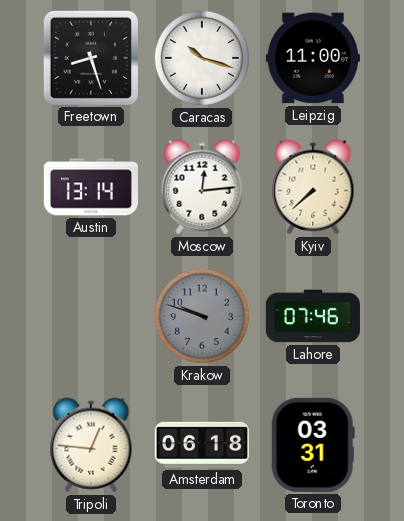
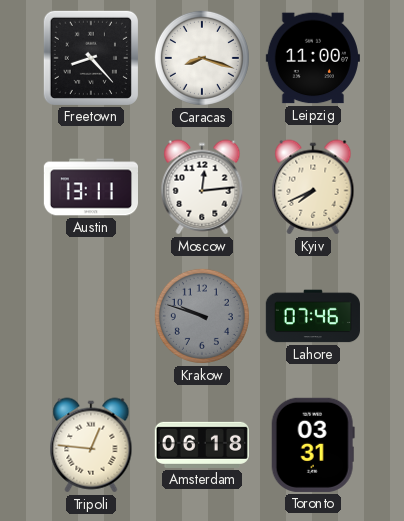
Freetown: 8:27 -> 8:23 (91, 58)
Caracas: 10:18 -> 8:18 (202, 58)
Austin: 13:14 -> 13:11 (90, 187)
Kyiv: 7:38 -> 7:41 (313, 187)
